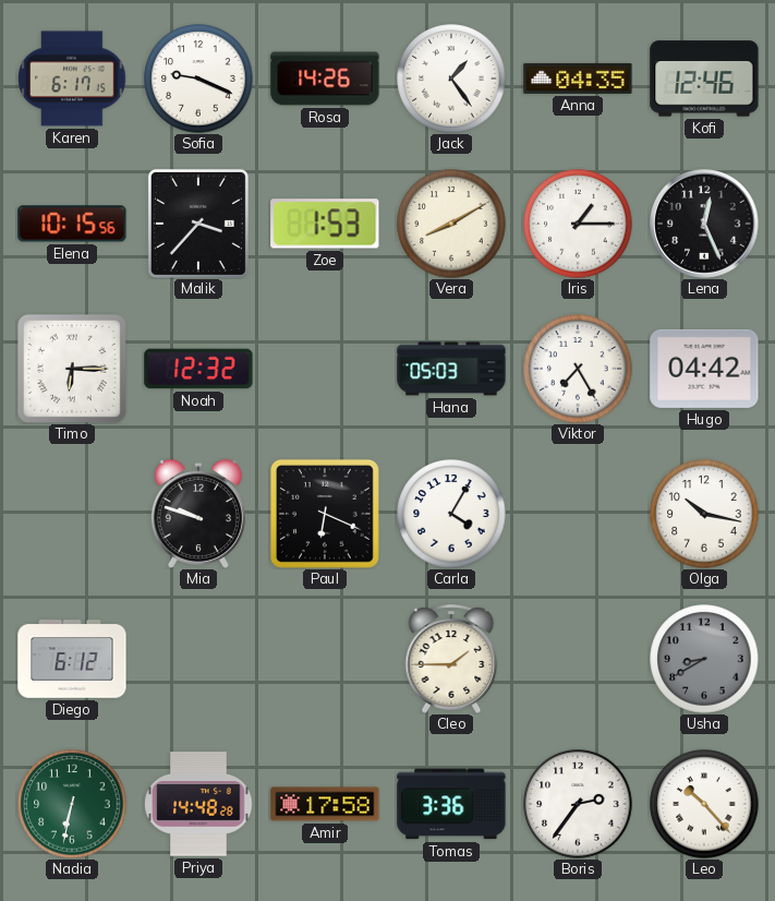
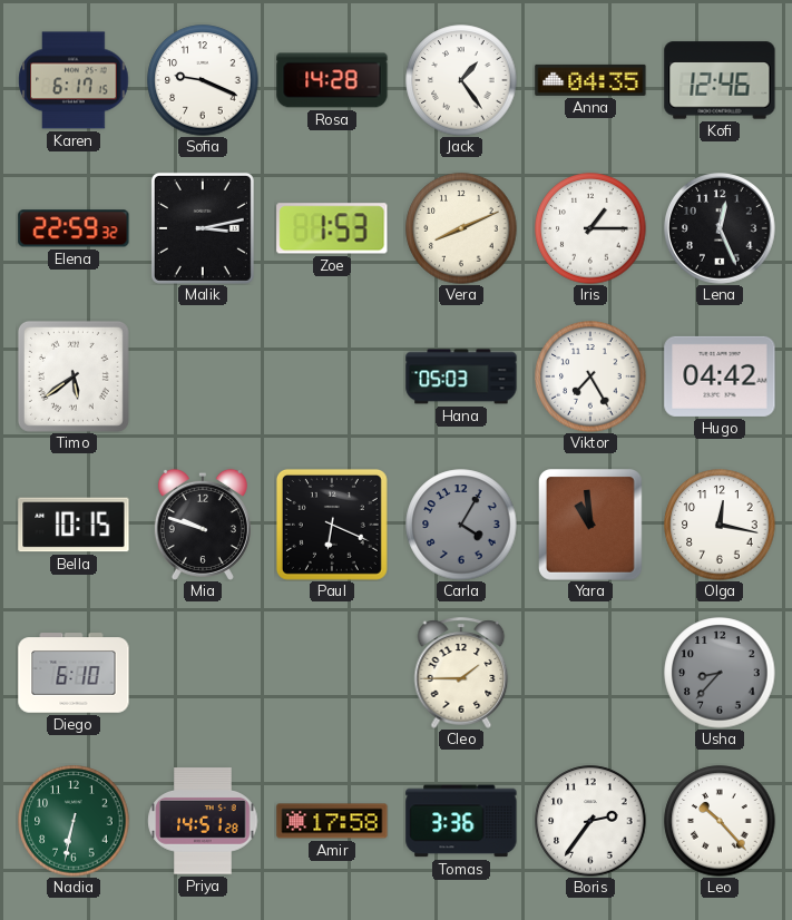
Rosa: 14:26 -> 14:28 (332, 80)
Elena: 10:15 -> 22:59 (74, 228)
Malik: 3:37 -> 3:13 (203, 228)
Vera: 8:10 -> 8:11 (461, 228)
Timo: 6:15 -> 5:39 (74, 376)
Noah: 12:32 -> none (198, 369)
Bella: none -> 10:15 (74, 525)
Carla dial: white -> grey (461, 525)
Yara: none -> 10:59 (591, 526)
Olga: 10:17 -> 12:17 (720, 525)
Diego: 6:12 -> 6:10 (74, 673)
Usha: 8:40 -> 8:37 (720, 673)
Priya: 14:48 -> 14:51 (203, 821)
